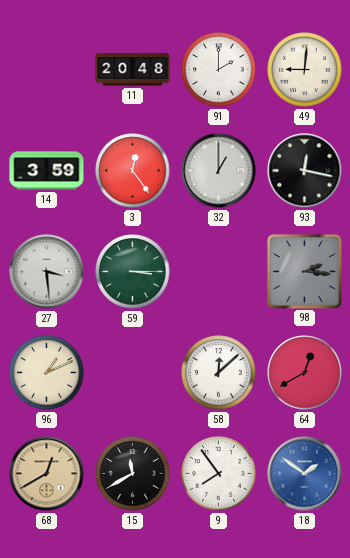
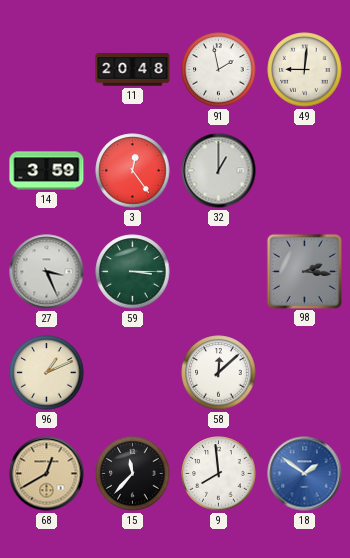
91: 2:00 -> 1:58 (219, 70)
93: 12:17 -> none (305, 171)
27: 3:29 -> 3:26 (47, 272)
64: 12:40 -> none (305, 373)
15: 11:40 -> 11:37 (133, 474)
9: 7:54 -> 7:59 (219, 474)
